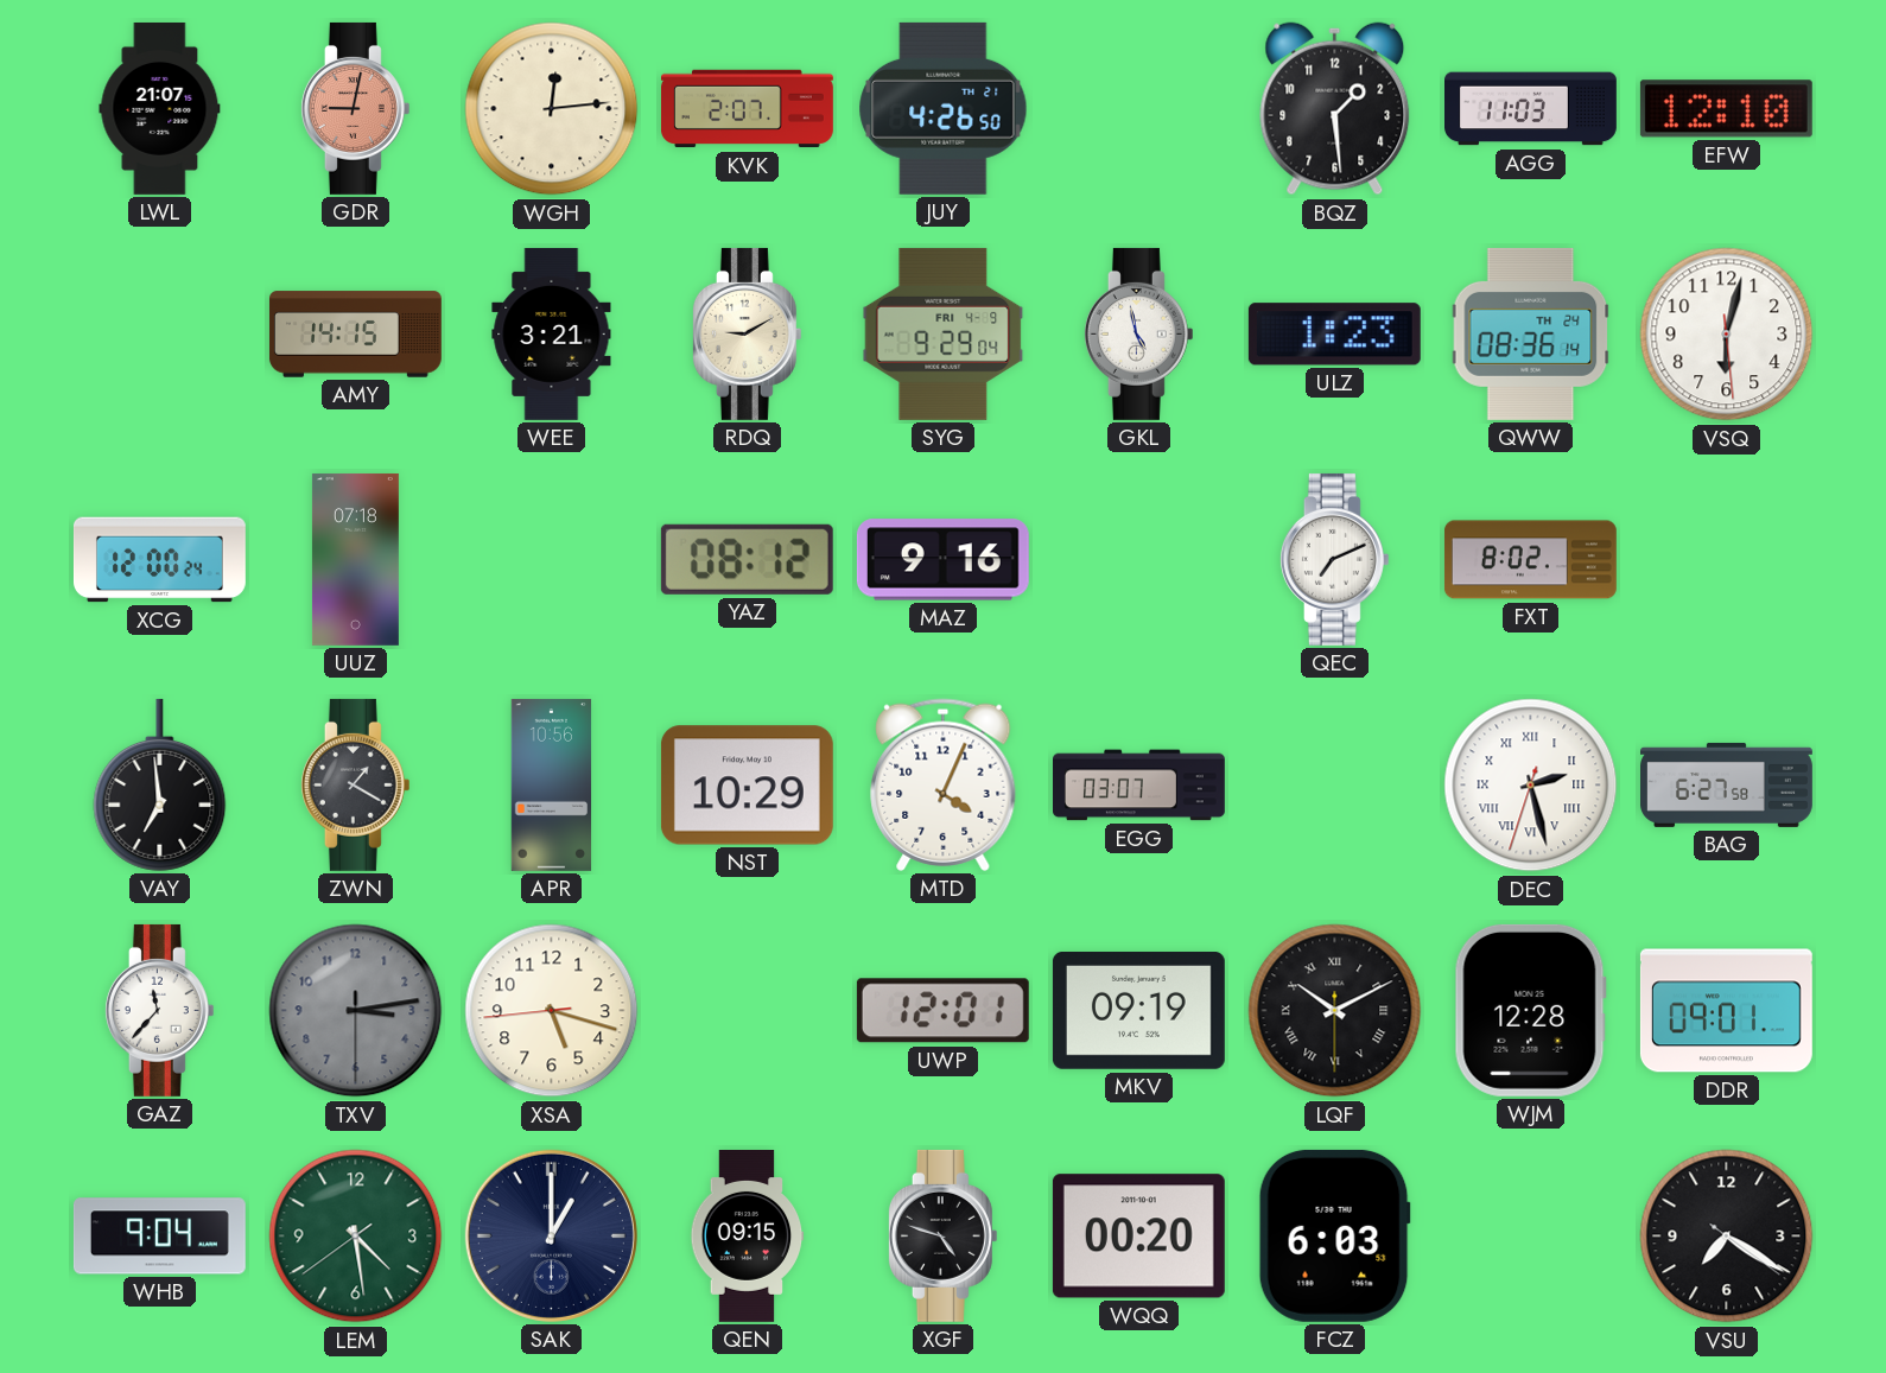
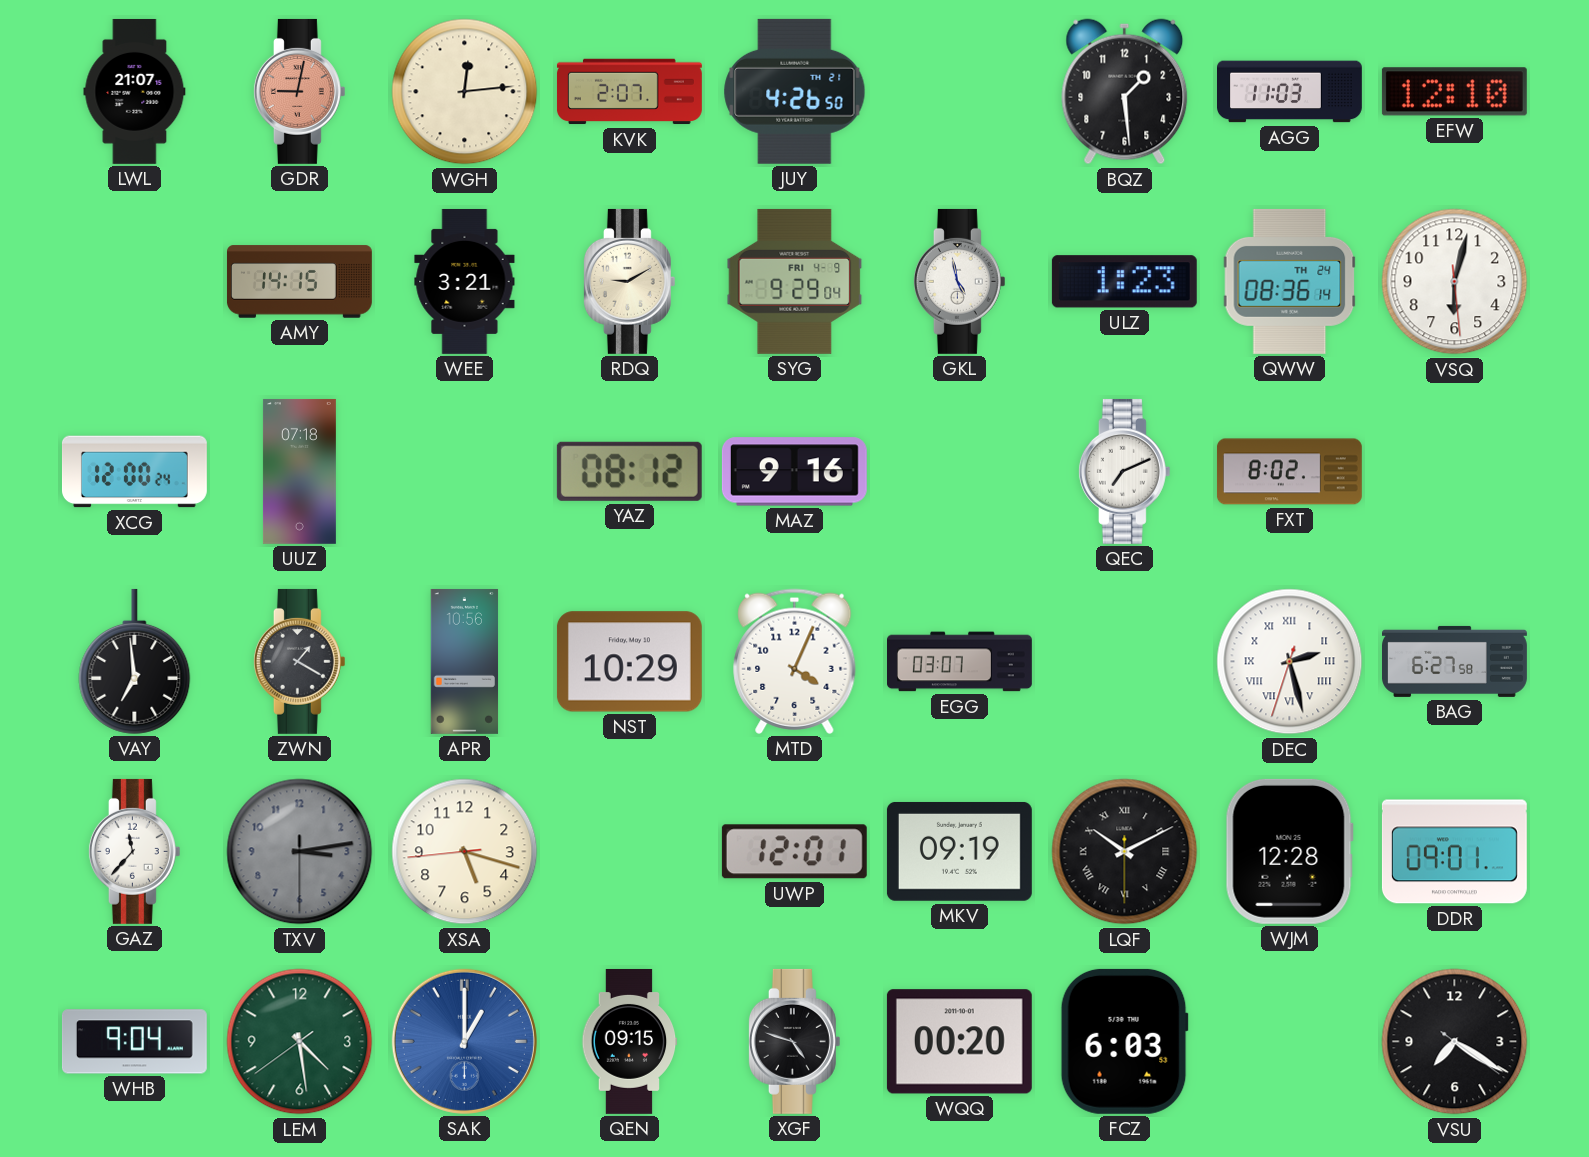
SAK dial: navy -> blue (464, 1041)
